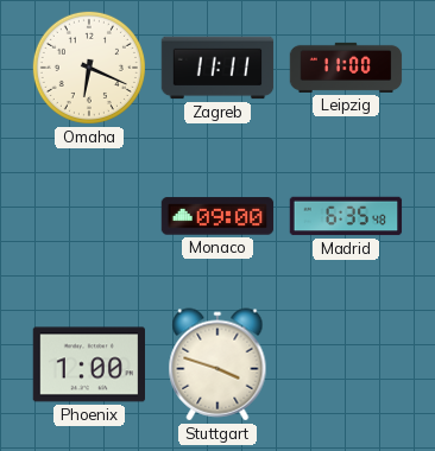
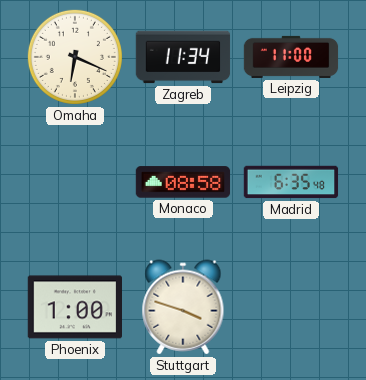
Zagreb: 11:11 -> 11:34 (183, 57)
Monaco: 09:00 -> 08:58 (183, 182)
